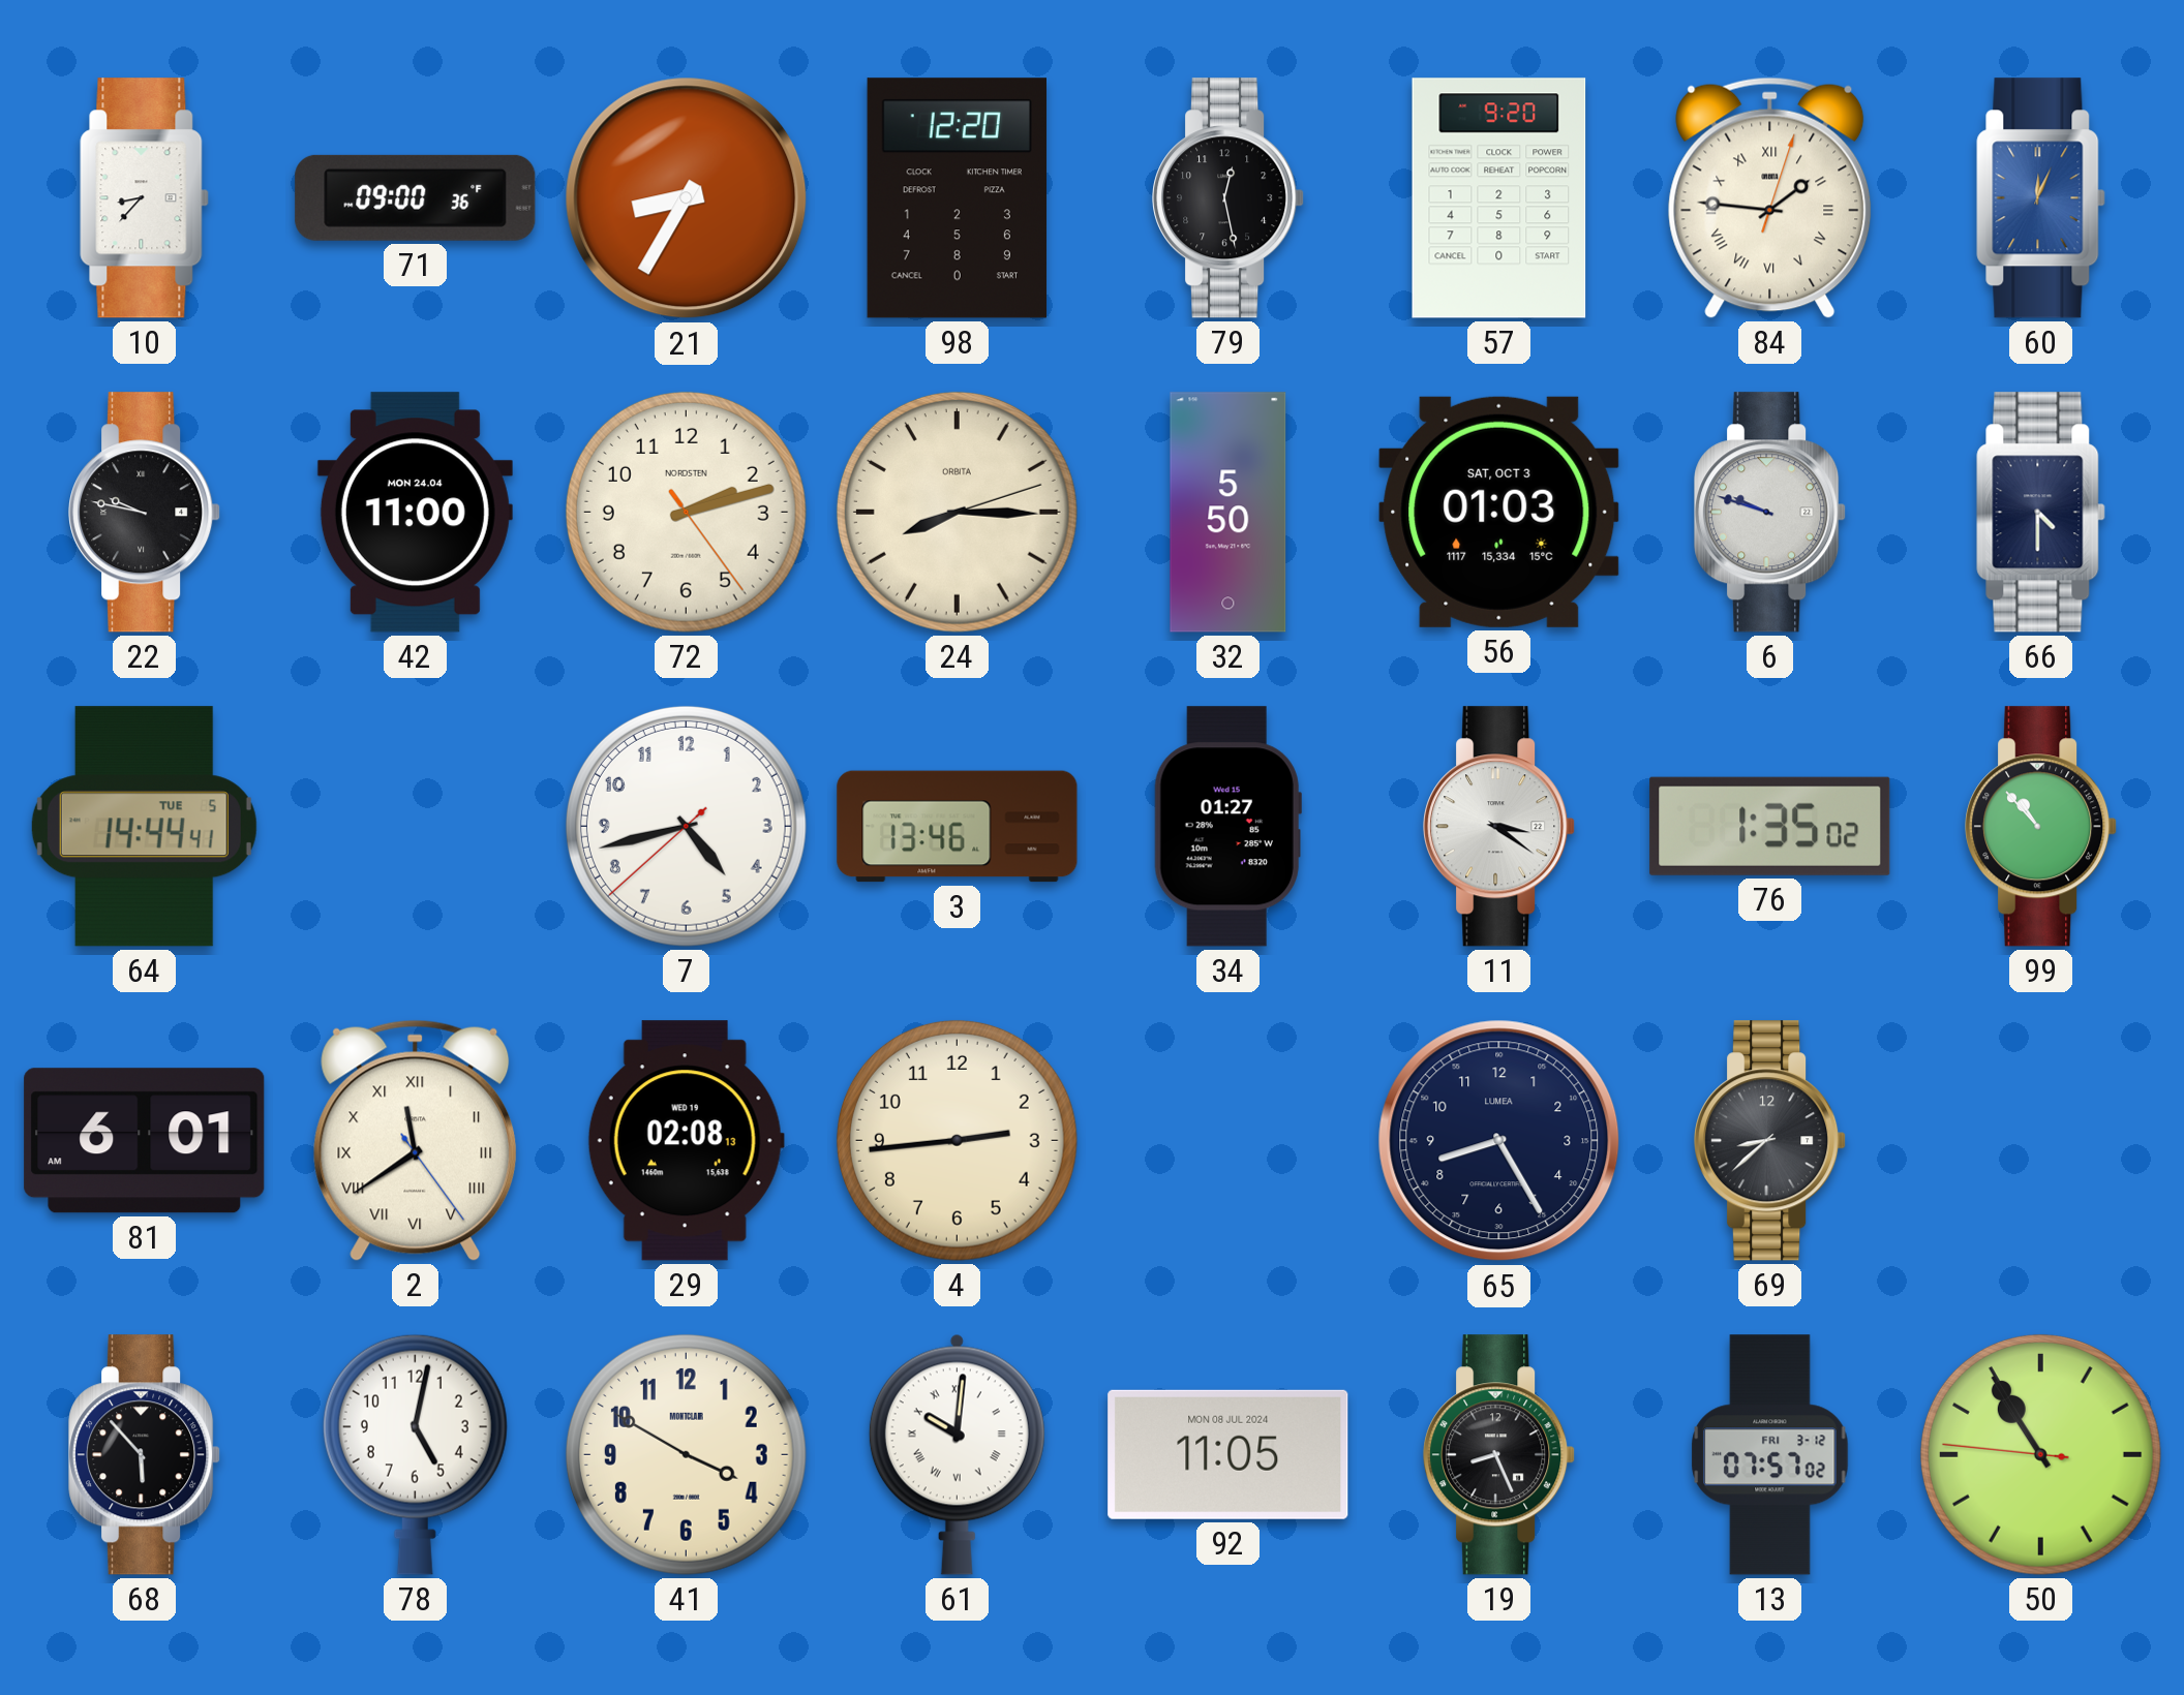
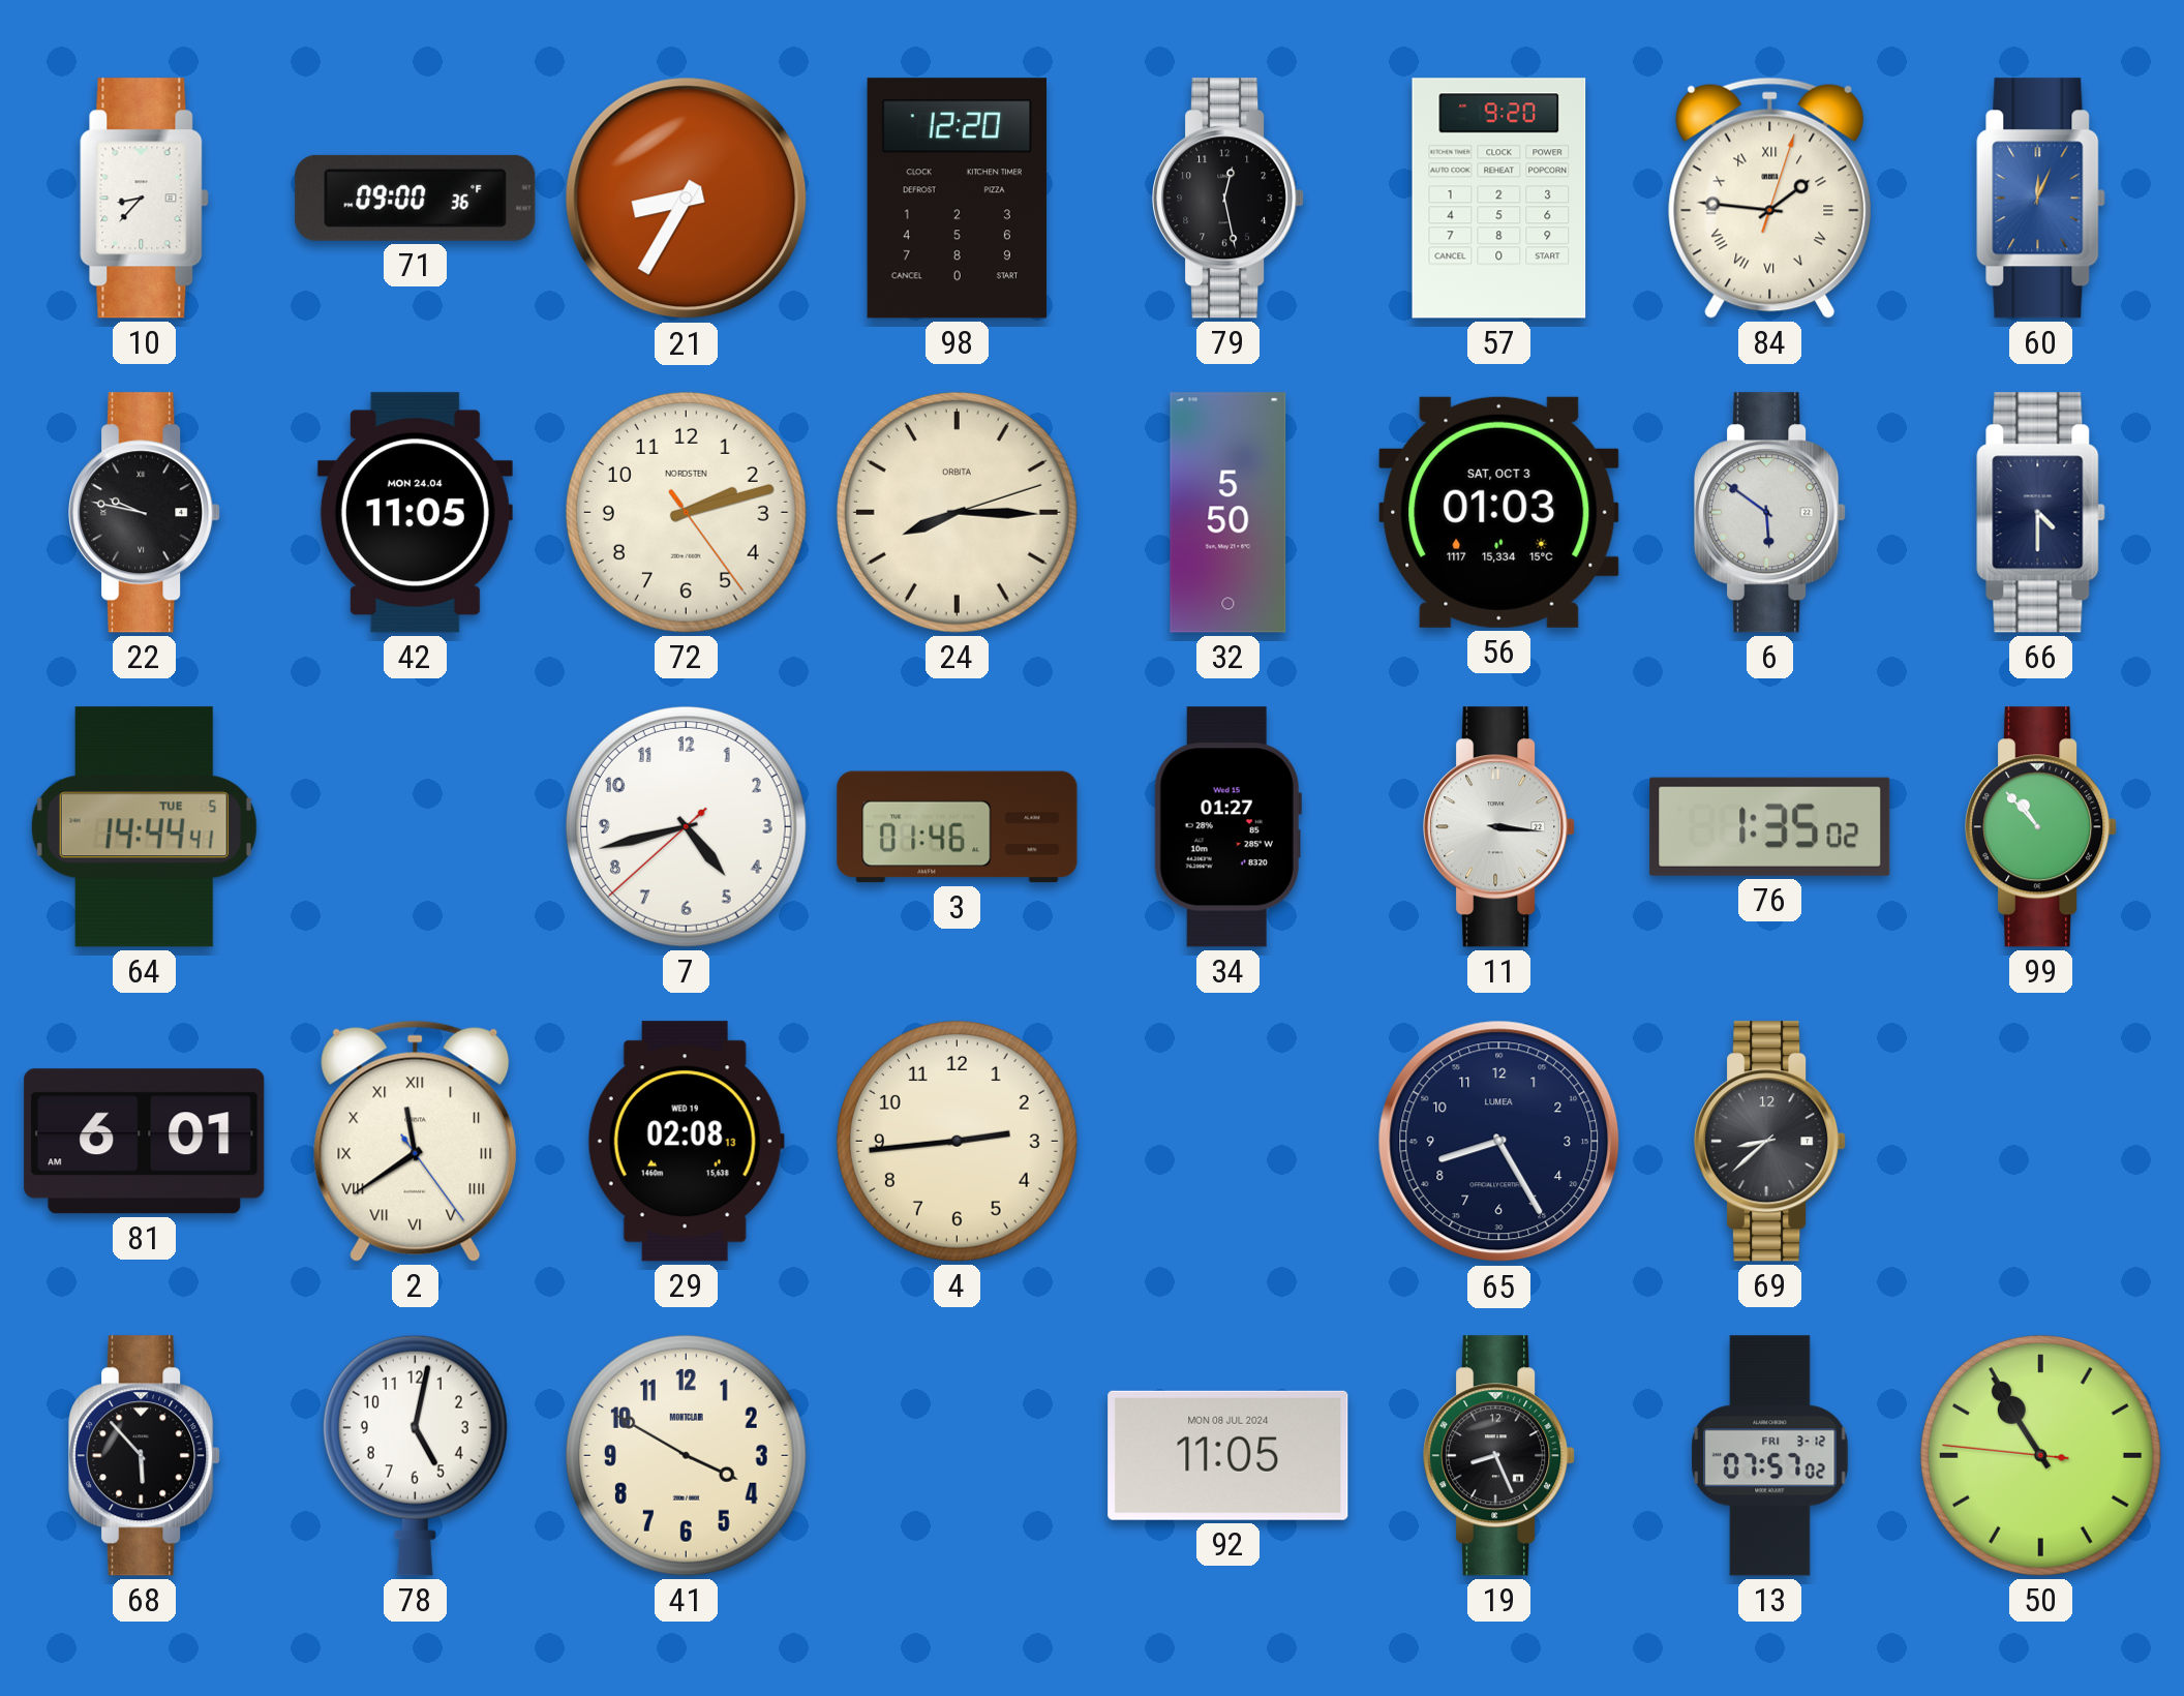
42: 11:00 -> 11:05 (415, 513)
6: 9:48 -> 5:51 (1770, 513)
3: 13:46 -> 01:46 (958, 827)
11: 3:21 -> 3:16 (1499, 827)
61: 10:01 -> none (957, 1454)
